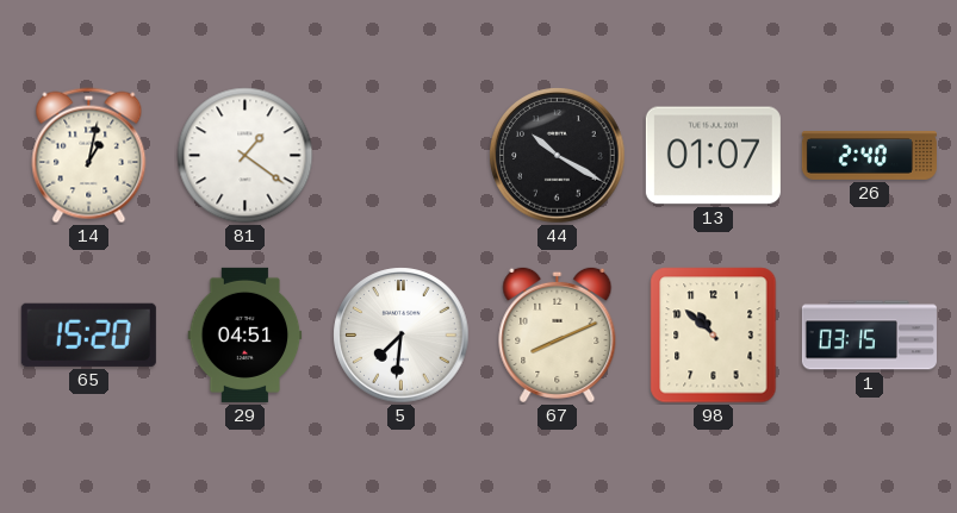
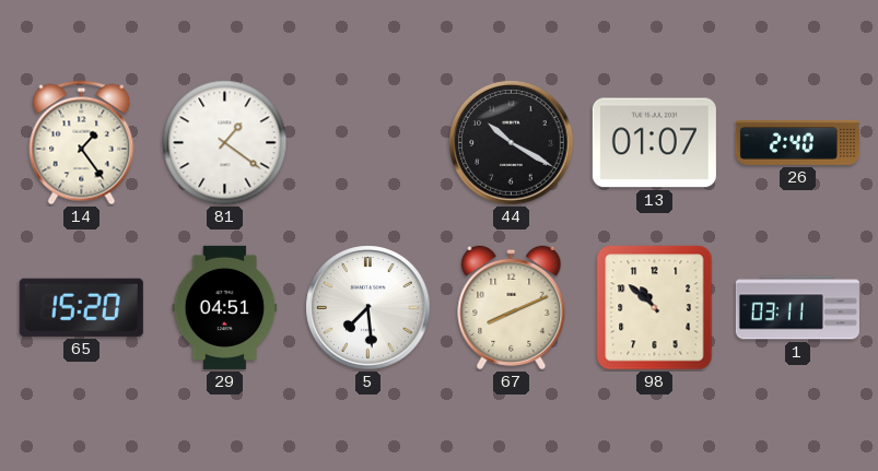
14: 1:02 -> 1:24 (82, 143)
5: 7:31 -> 7:29 (368, 308)
1: 03:15 -> 03:11 (797, 308)
